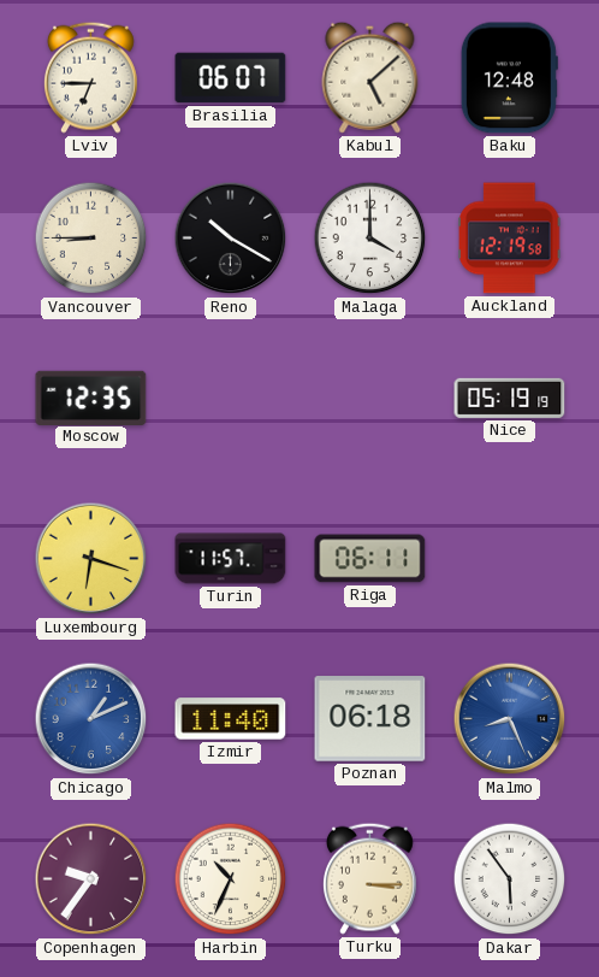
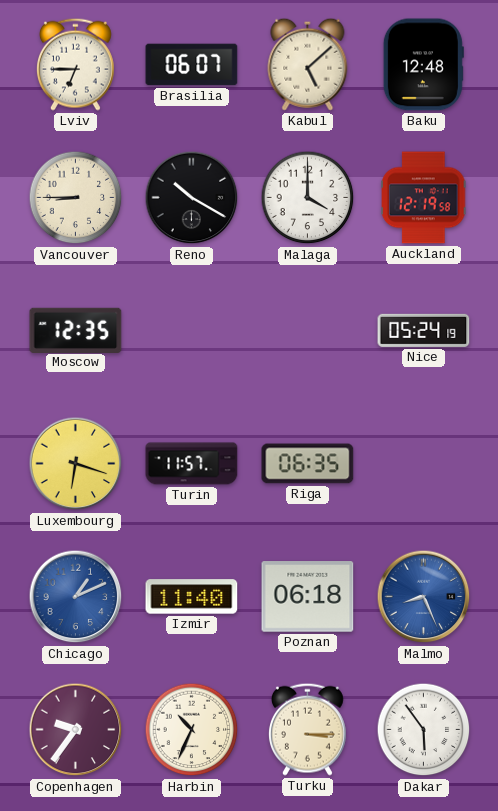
Nice: 05:19 -> 05:24 (424, 330)
Riga: 06:11 -> 06:35 (308, 464)
